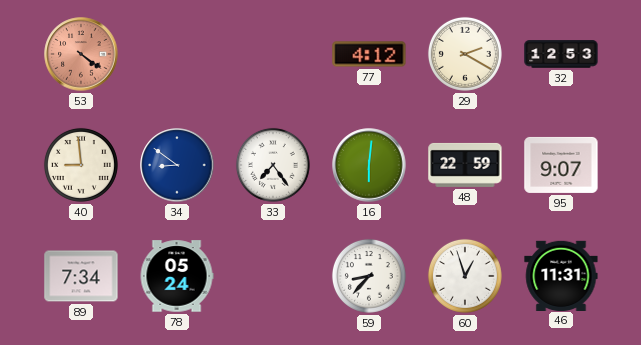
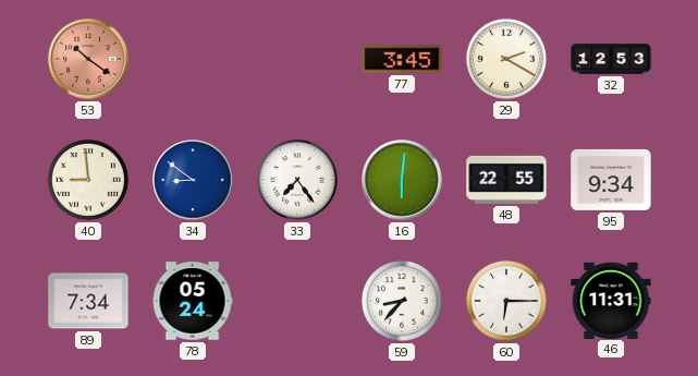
53: 4:21 -> 10:21 (88, 59)
77: 4:12 -> 3:45 (402, 59)
48: 22:59 -> 22:55 (506, 180)
95: 9:07 -> 9:34 (611, 180)
60: 12:57 -> 6:15 (506, 301)
